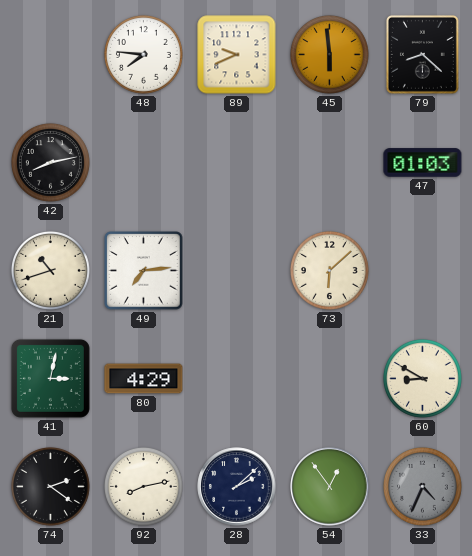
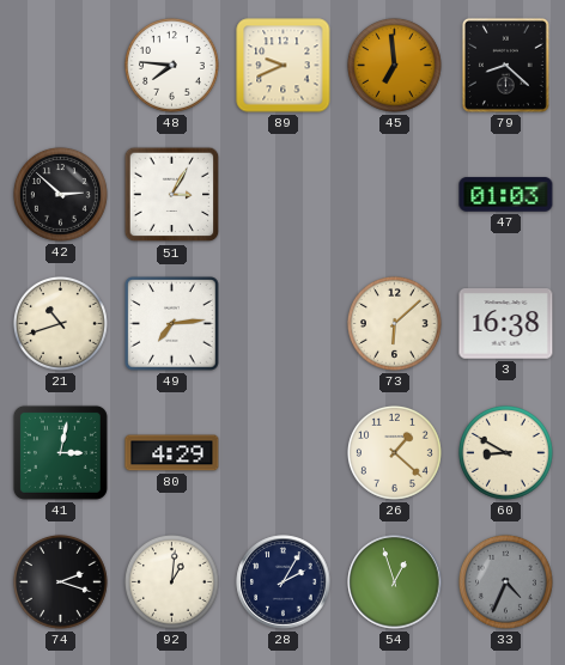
45: 5:59 -> 6:59 (394, 65)
42: 8:13 -> 2:52 (60, 194)
51: none -> 3:05 (172, 195)
3: none -> 16:38 (506, 324)
26: none -> 1:22 (394, 452)
74: 2:21 -> 2:18 (60, 581)
92: 8:13 -> 1:01 (171, 581)
28: 2:08 -> 2:05 (284, 582)
54: 12:54 -> 12:57 (395, 582)
